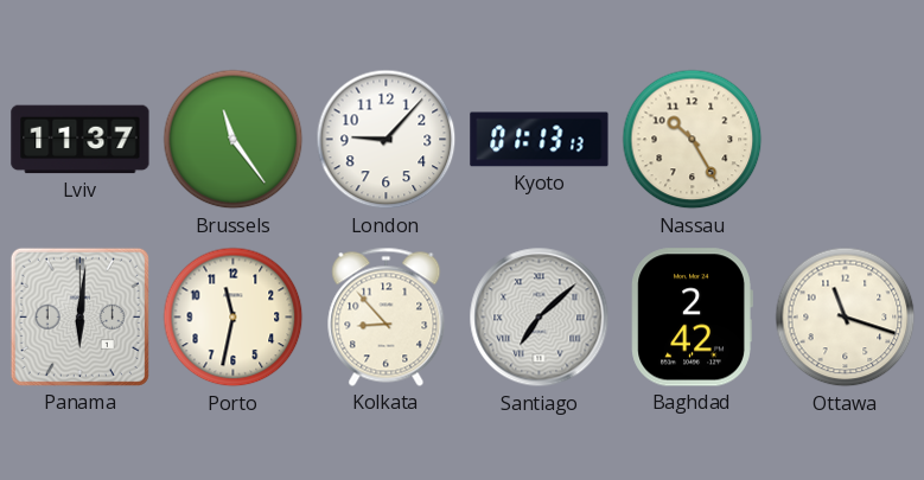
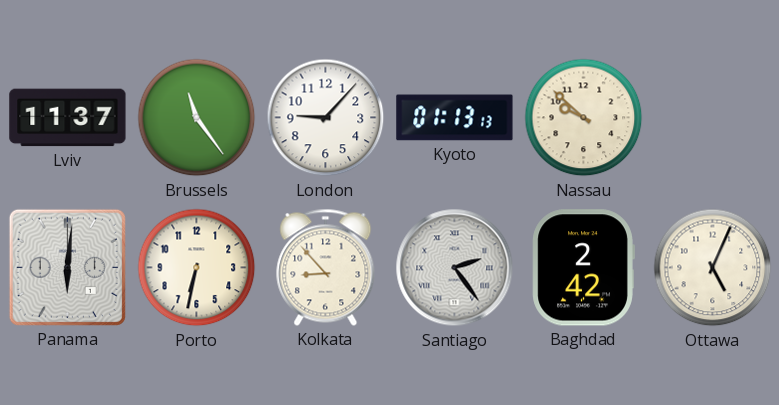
Nassau: 10:25 -> 9:52 (584, 118)
Porto: 11:32 -> 6:32 (197, 268)
Santiago: 7:08 -> 2:24 (455, 268)
Ottawa: 11:18 -> 5:04 (713, 268)
